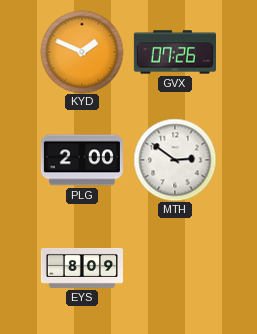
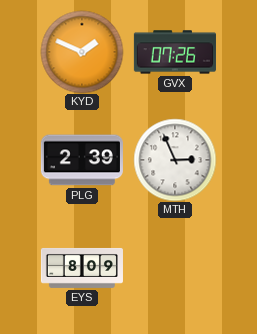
PLG: 2:00 -> 2:39 (82, 160)
MTH: 2:51 -> 2:56 (175, 160)
